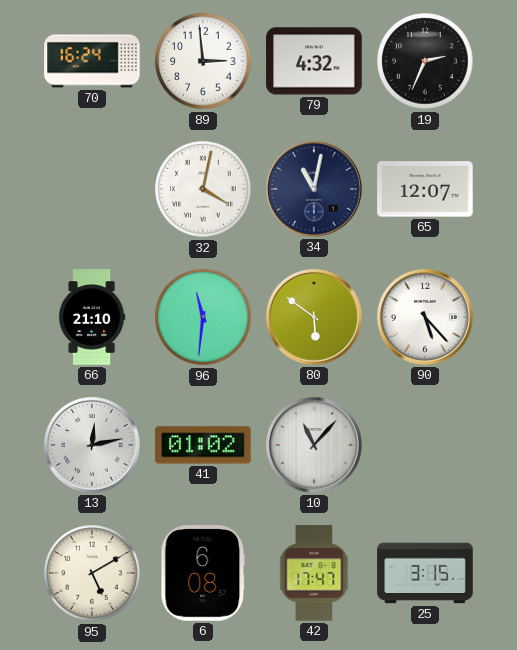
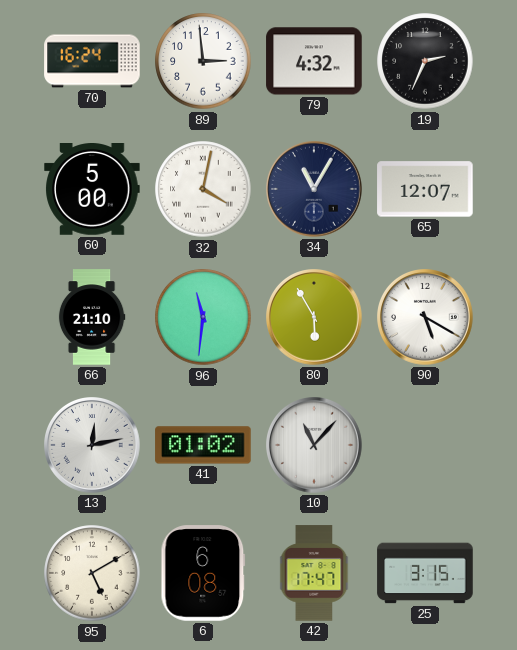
60: none -> 5:00 (92, 190)
34: 11:02 -> 11:05 (315, 190)
80: 5:51 -> 5:55 (315, 318)
90: 5:23 -> 5:20 (426, 318)
